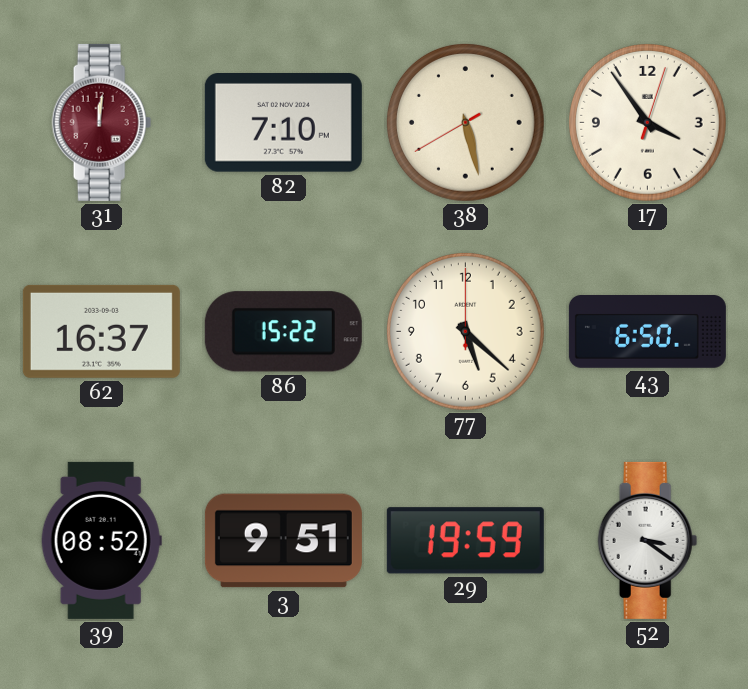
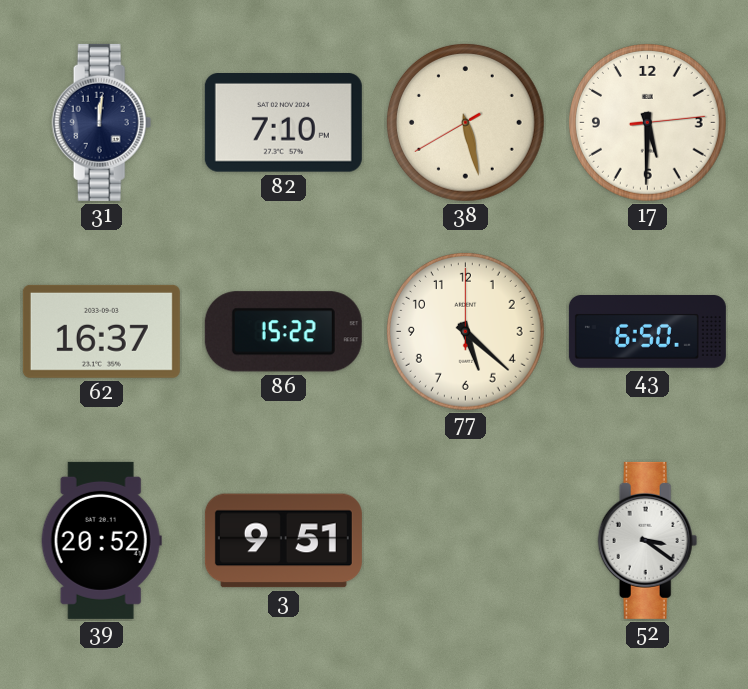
31 dial: burgundy -> navy (102, 122)
17: 3:54 -> 5:30 (647, 122)
39: 08:52 -> 20:52 (101, 540)
29: 19:59 -> none (465, 541)
